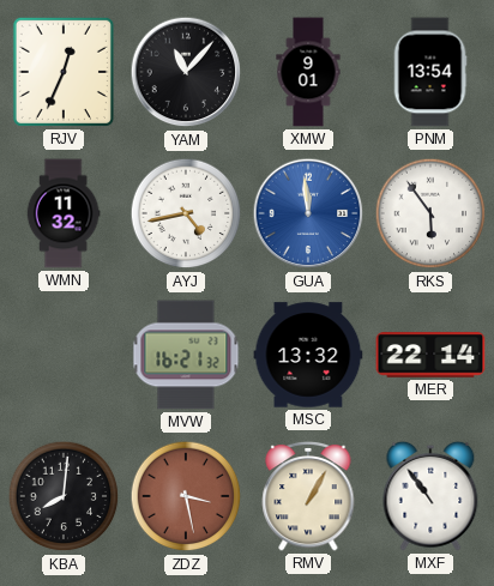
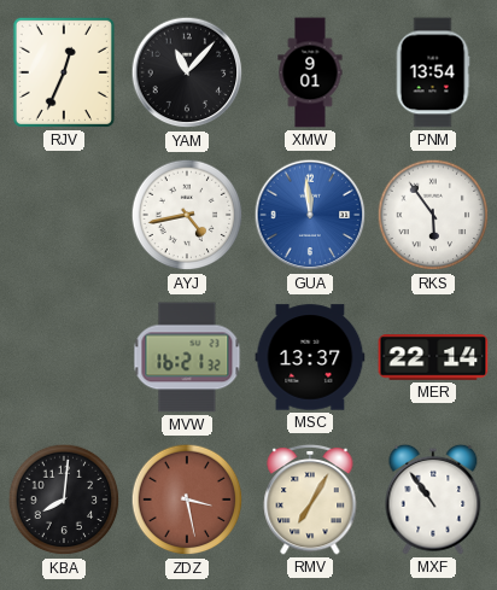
WMN: 11:32 -> none (64, 213)
MSC: 13:32 -> 13:37 (310, 357)
RMV: 1:05 -> 7:05 (310, 500)
